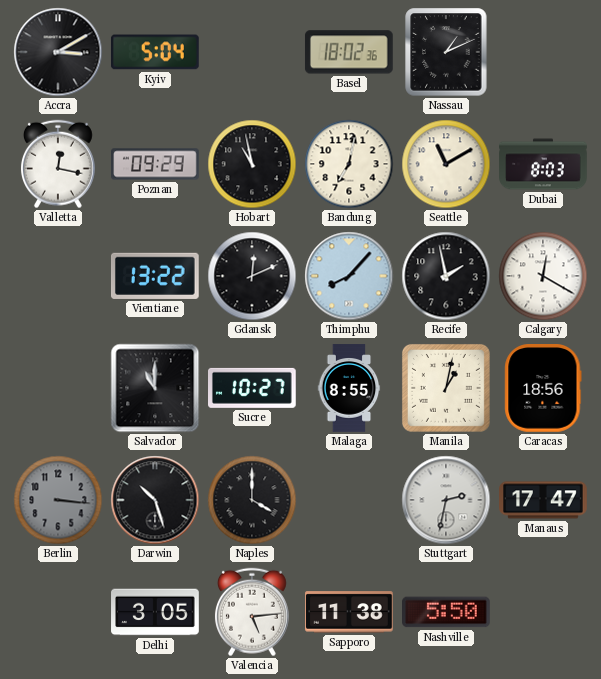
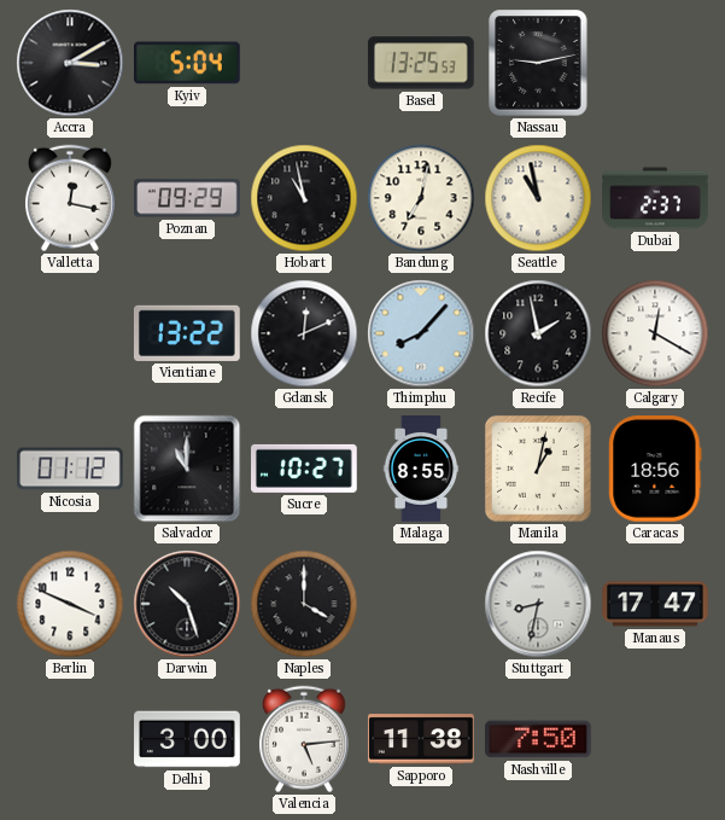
Basel: 18:02 -> 13:25 (421, 63)
Nassau: 1:11 -> 9:13 (538, 63)
Seattle: 11:10 -> 10:58 (538, 198)
Dubai: 8:03 -> 2:37 (655, 198)
Nicosia: none -> 01:12 (70, 469)
Berlin: 3:16 -> 3:49 (70, 604)
Berlin dial: grey -> white (70, 604)
Stuttgart: 2:32 -> 8:32 (538, 604)
Delhi: 3:05 -> 3:00 (187, 739)
Nashville: 5:50 -> 7:50 (539, 739)
